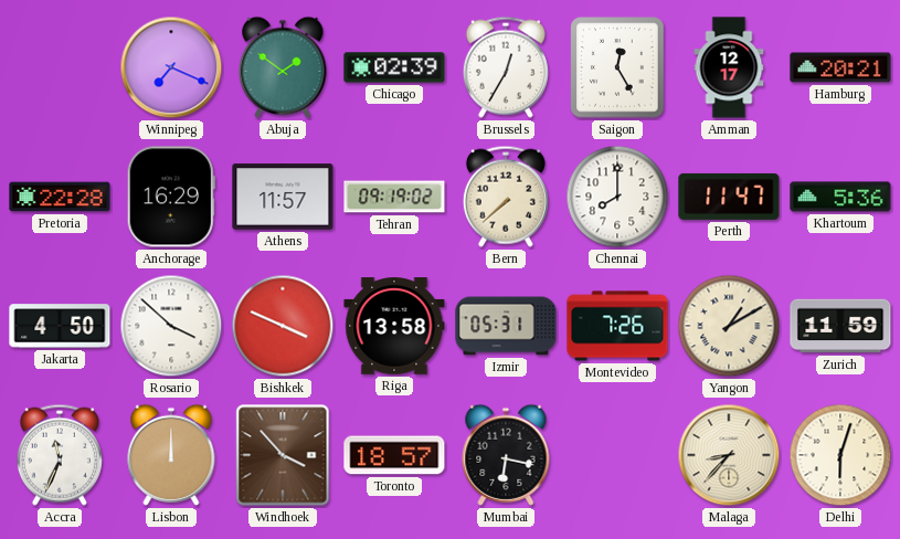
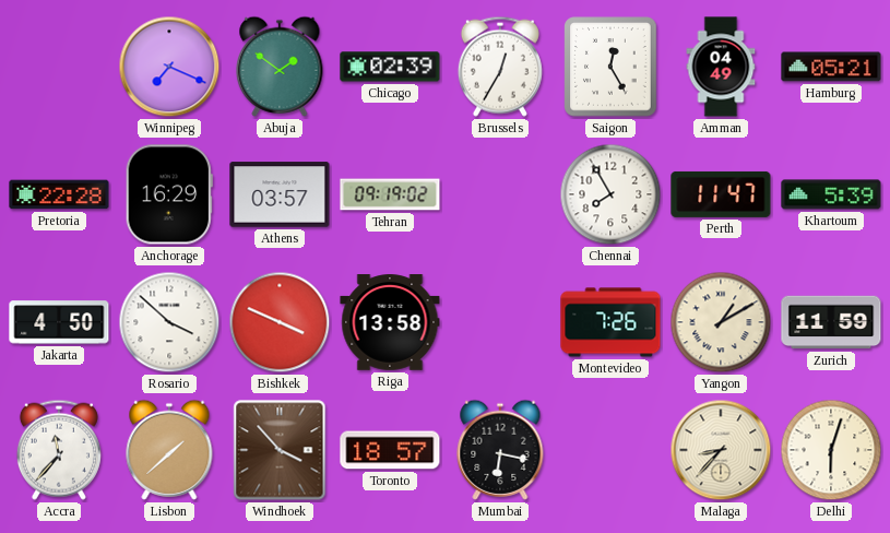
Amman: 12:17 -> 04:49 (721, 67)
Hamburg: 20:21 -> 05:21 (831, 67)
Athens: 11:57 -> 03:57 (280, 194)
Bern: 7:38 -> none (506, 197)
Chennai: 8:00 -> 7:55 (610, 194)
Khartoum: 5:36 -> 5:39 (831, 194)
Izmir: 05:31 -> none (506, 326)
Accra: 11:34 -> 11:37 (59, 450)
Lisbon: 12:00 -> 1:38 (169, 450)
